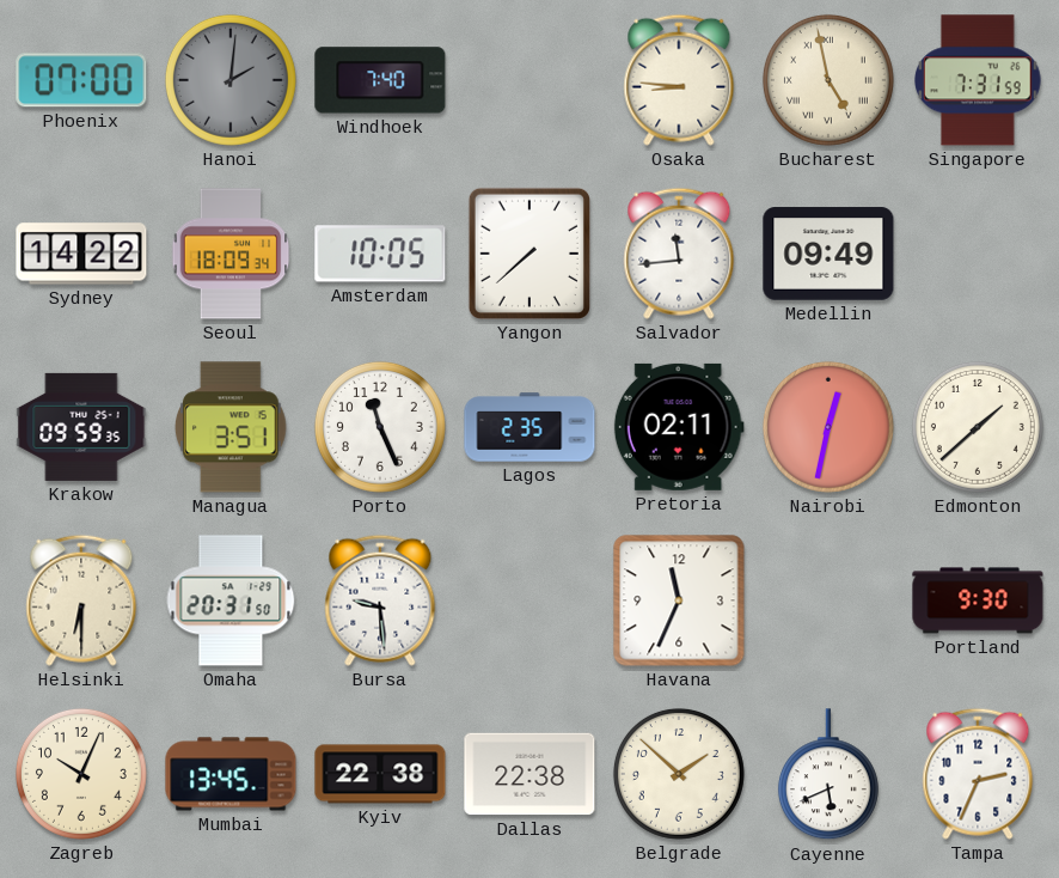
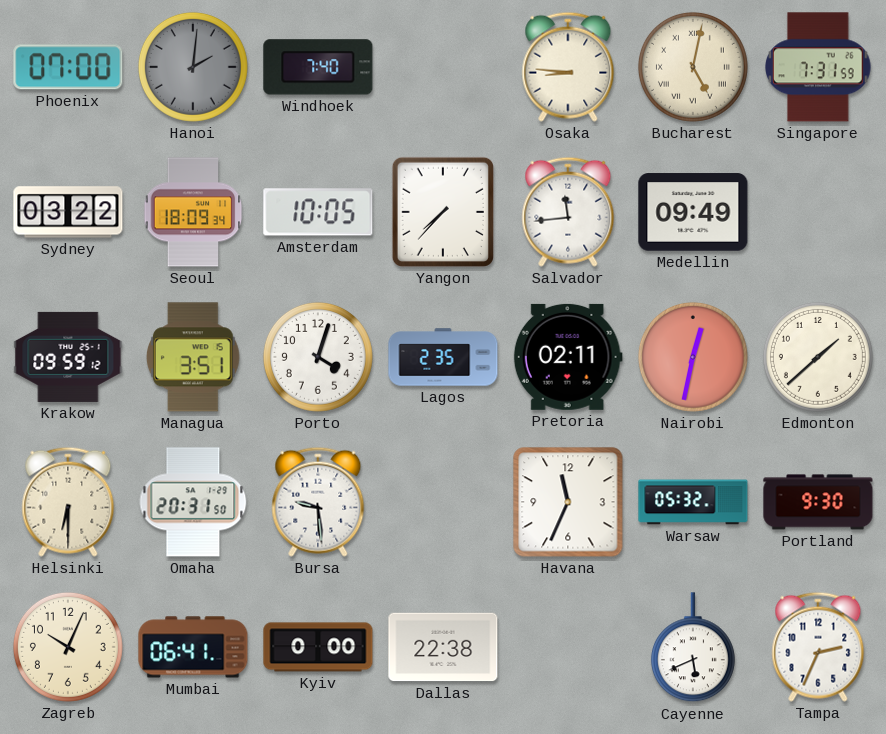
Bucharest: 4:58 -> 5:02 (693, 67)
Sydney: 14:22 -> 03:22 (68, 212)
Yangon: 7:38 -> 7:37 (443, 212)
Krakow: 09:59:35 -> 09:59:12 (68, 357)
Porto: 11:26 -> 4:03 (318, 357)
Warsaw: none -> 05:32 (693, 502)
Mumbai: 13:45 -> 06:41 (193, 647)
Kyiv: 22:38 -> 0:00 (318, 647)
Belgrade: 1:52 -> none (679, 774)
